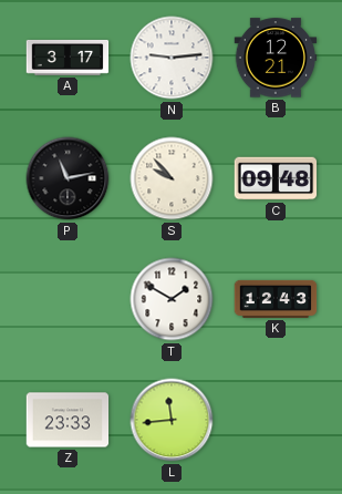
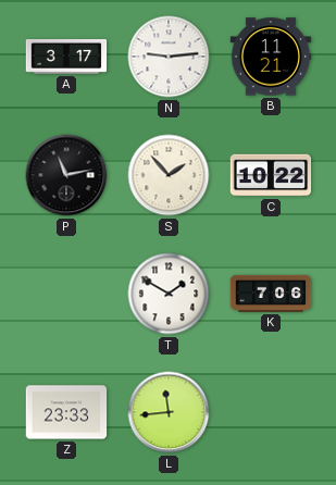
B: 12:21 -> 11:21 (271, 57)
S: 9:53 -> 1:53 (169, 175)
C: 09:48 -> 10:22 (271, 175)
K: 12:43 -> 7:06 (271, 294)
